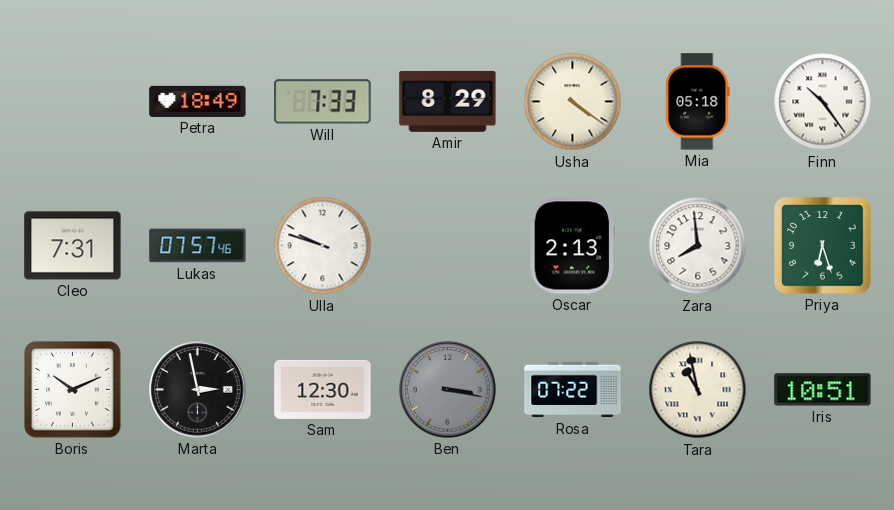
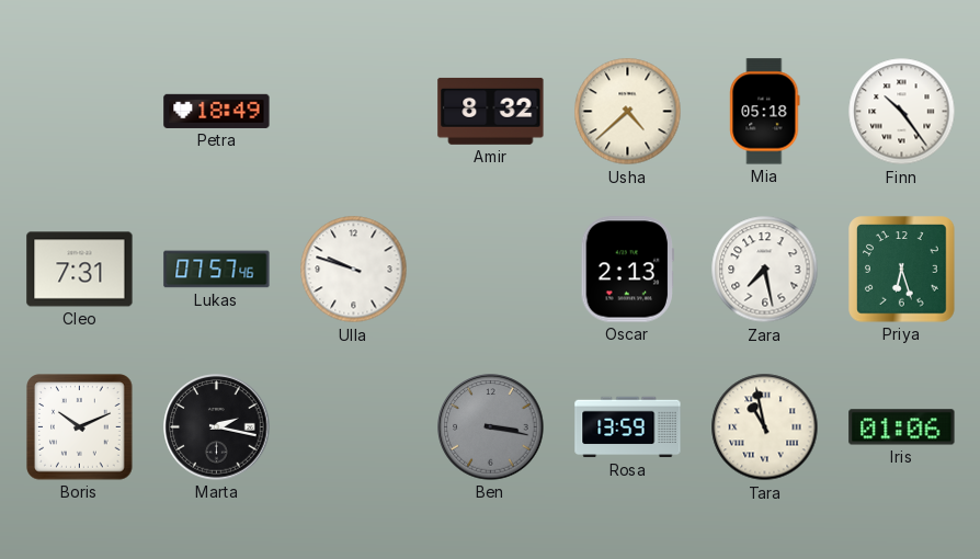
Will: 7:33 -> none (323, 102)
Amir: 8:29 -> 8:32 (491, 111)
Usha: 4:21 -> 4:38 (628, 112)
Zara: 7:59 -> 7:28 (765, 270)
Marta: 2:58 -> 2:17 (217, 427)
Sam: 12:30 -> none (323, 389)
Rosa: 07:22 -> 13:59 (628, 427)
Iris: 10:51 -> 01:06 (902, 427)
